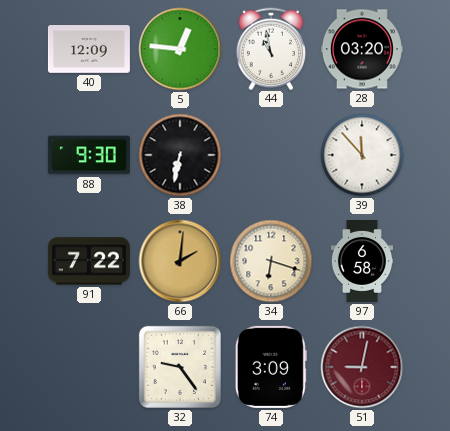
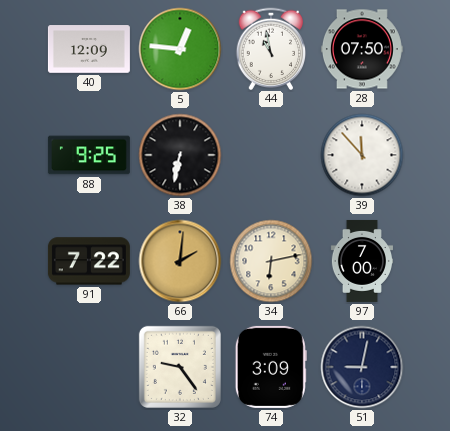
28: 03:20 -> 07:50 (362, 49)
88: 9:30 -> 9:25 (89, 155)
34: 6:18 -> 6:13 (271, 261)
97: 6:58 -> 7:00 (361, 261)
51 dial: burgundy -> navy (362, 367)
